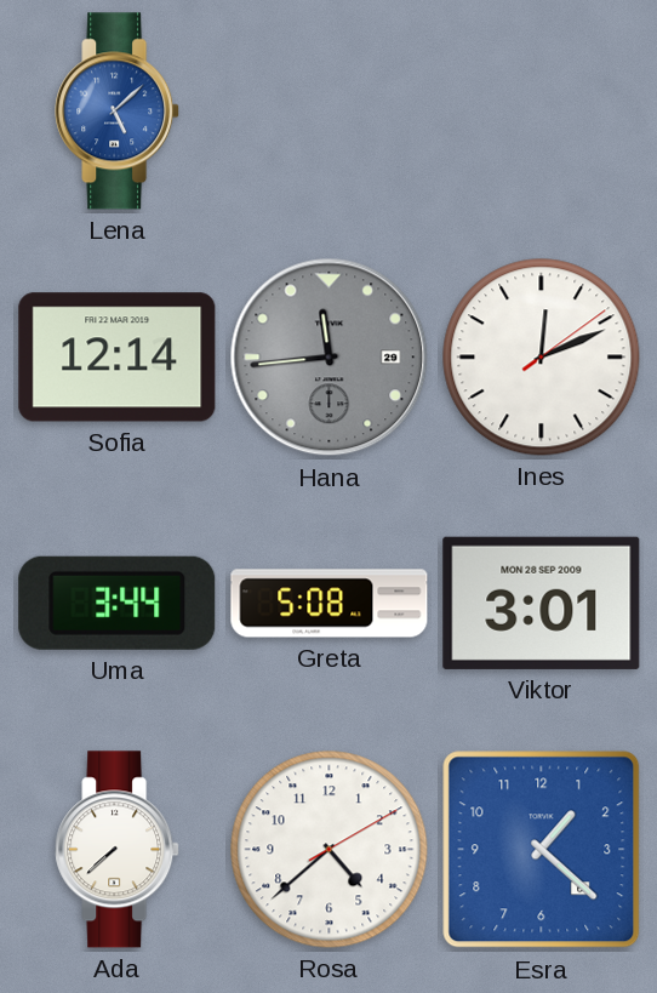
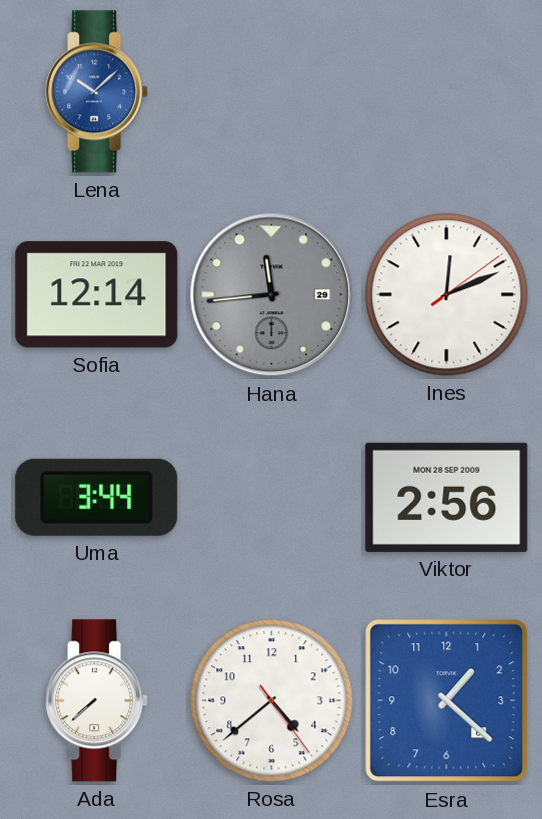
Lena: 5:08 -> 10:08 (97, 92)
Greta: 5:08 -> none (330, 604)
Viktor: 3:01 -> 2:56 (447, 497)
Rosa: 4:38:10 -> 4:38:24 (272, 701)
